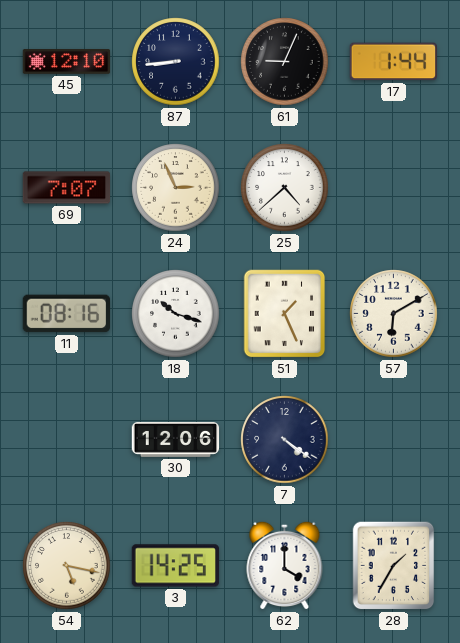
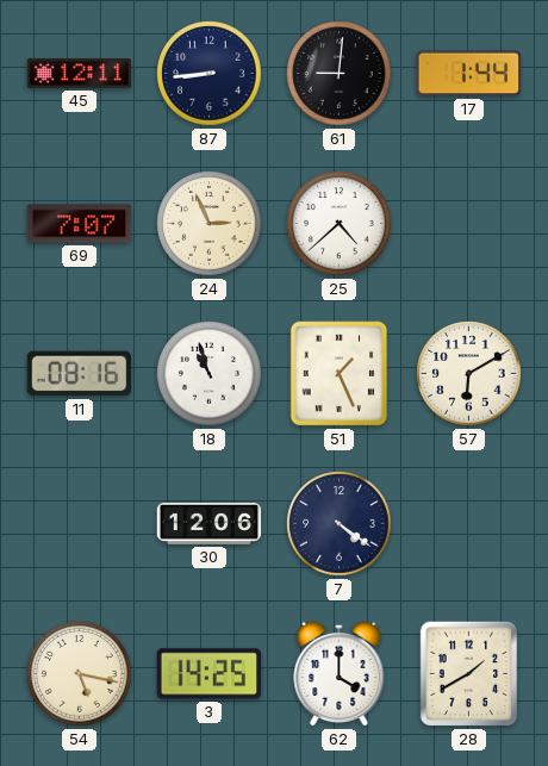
45: 12:10 -> 12:11 (80, 74)
61: 9:04 -> 9:01 (340, 74)
18: 10:18 -> 10:57 (210, 374)
28: 1:35 -> 1:40 (469, 674)
